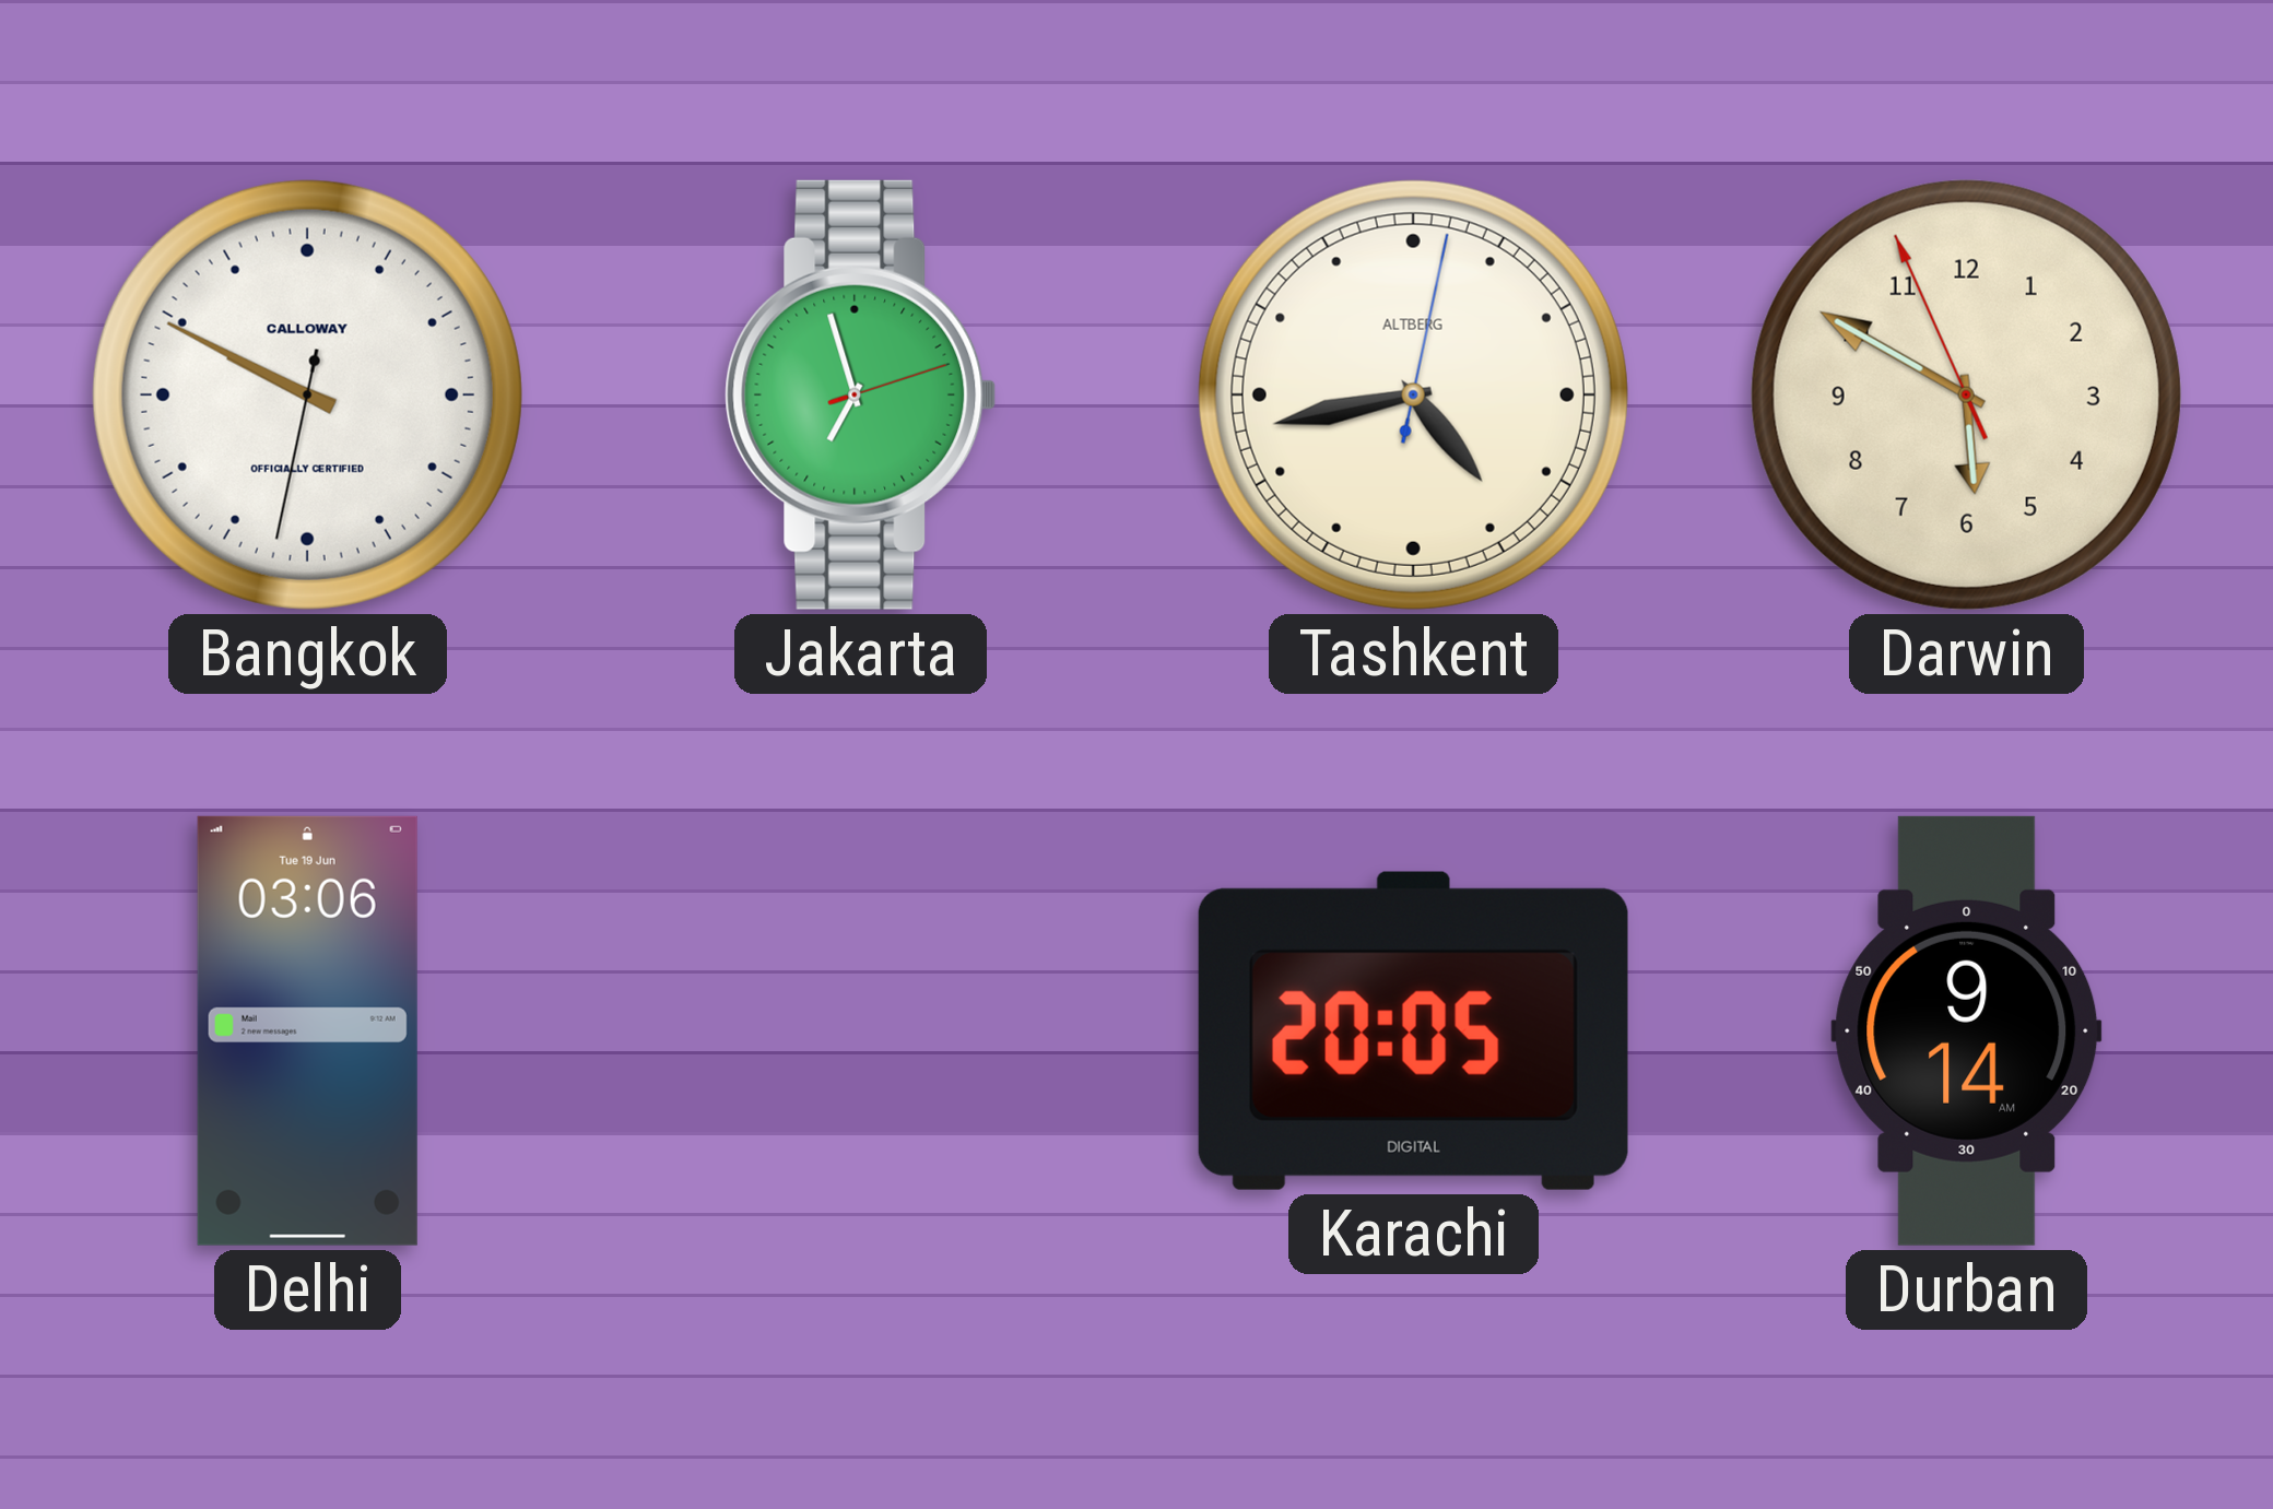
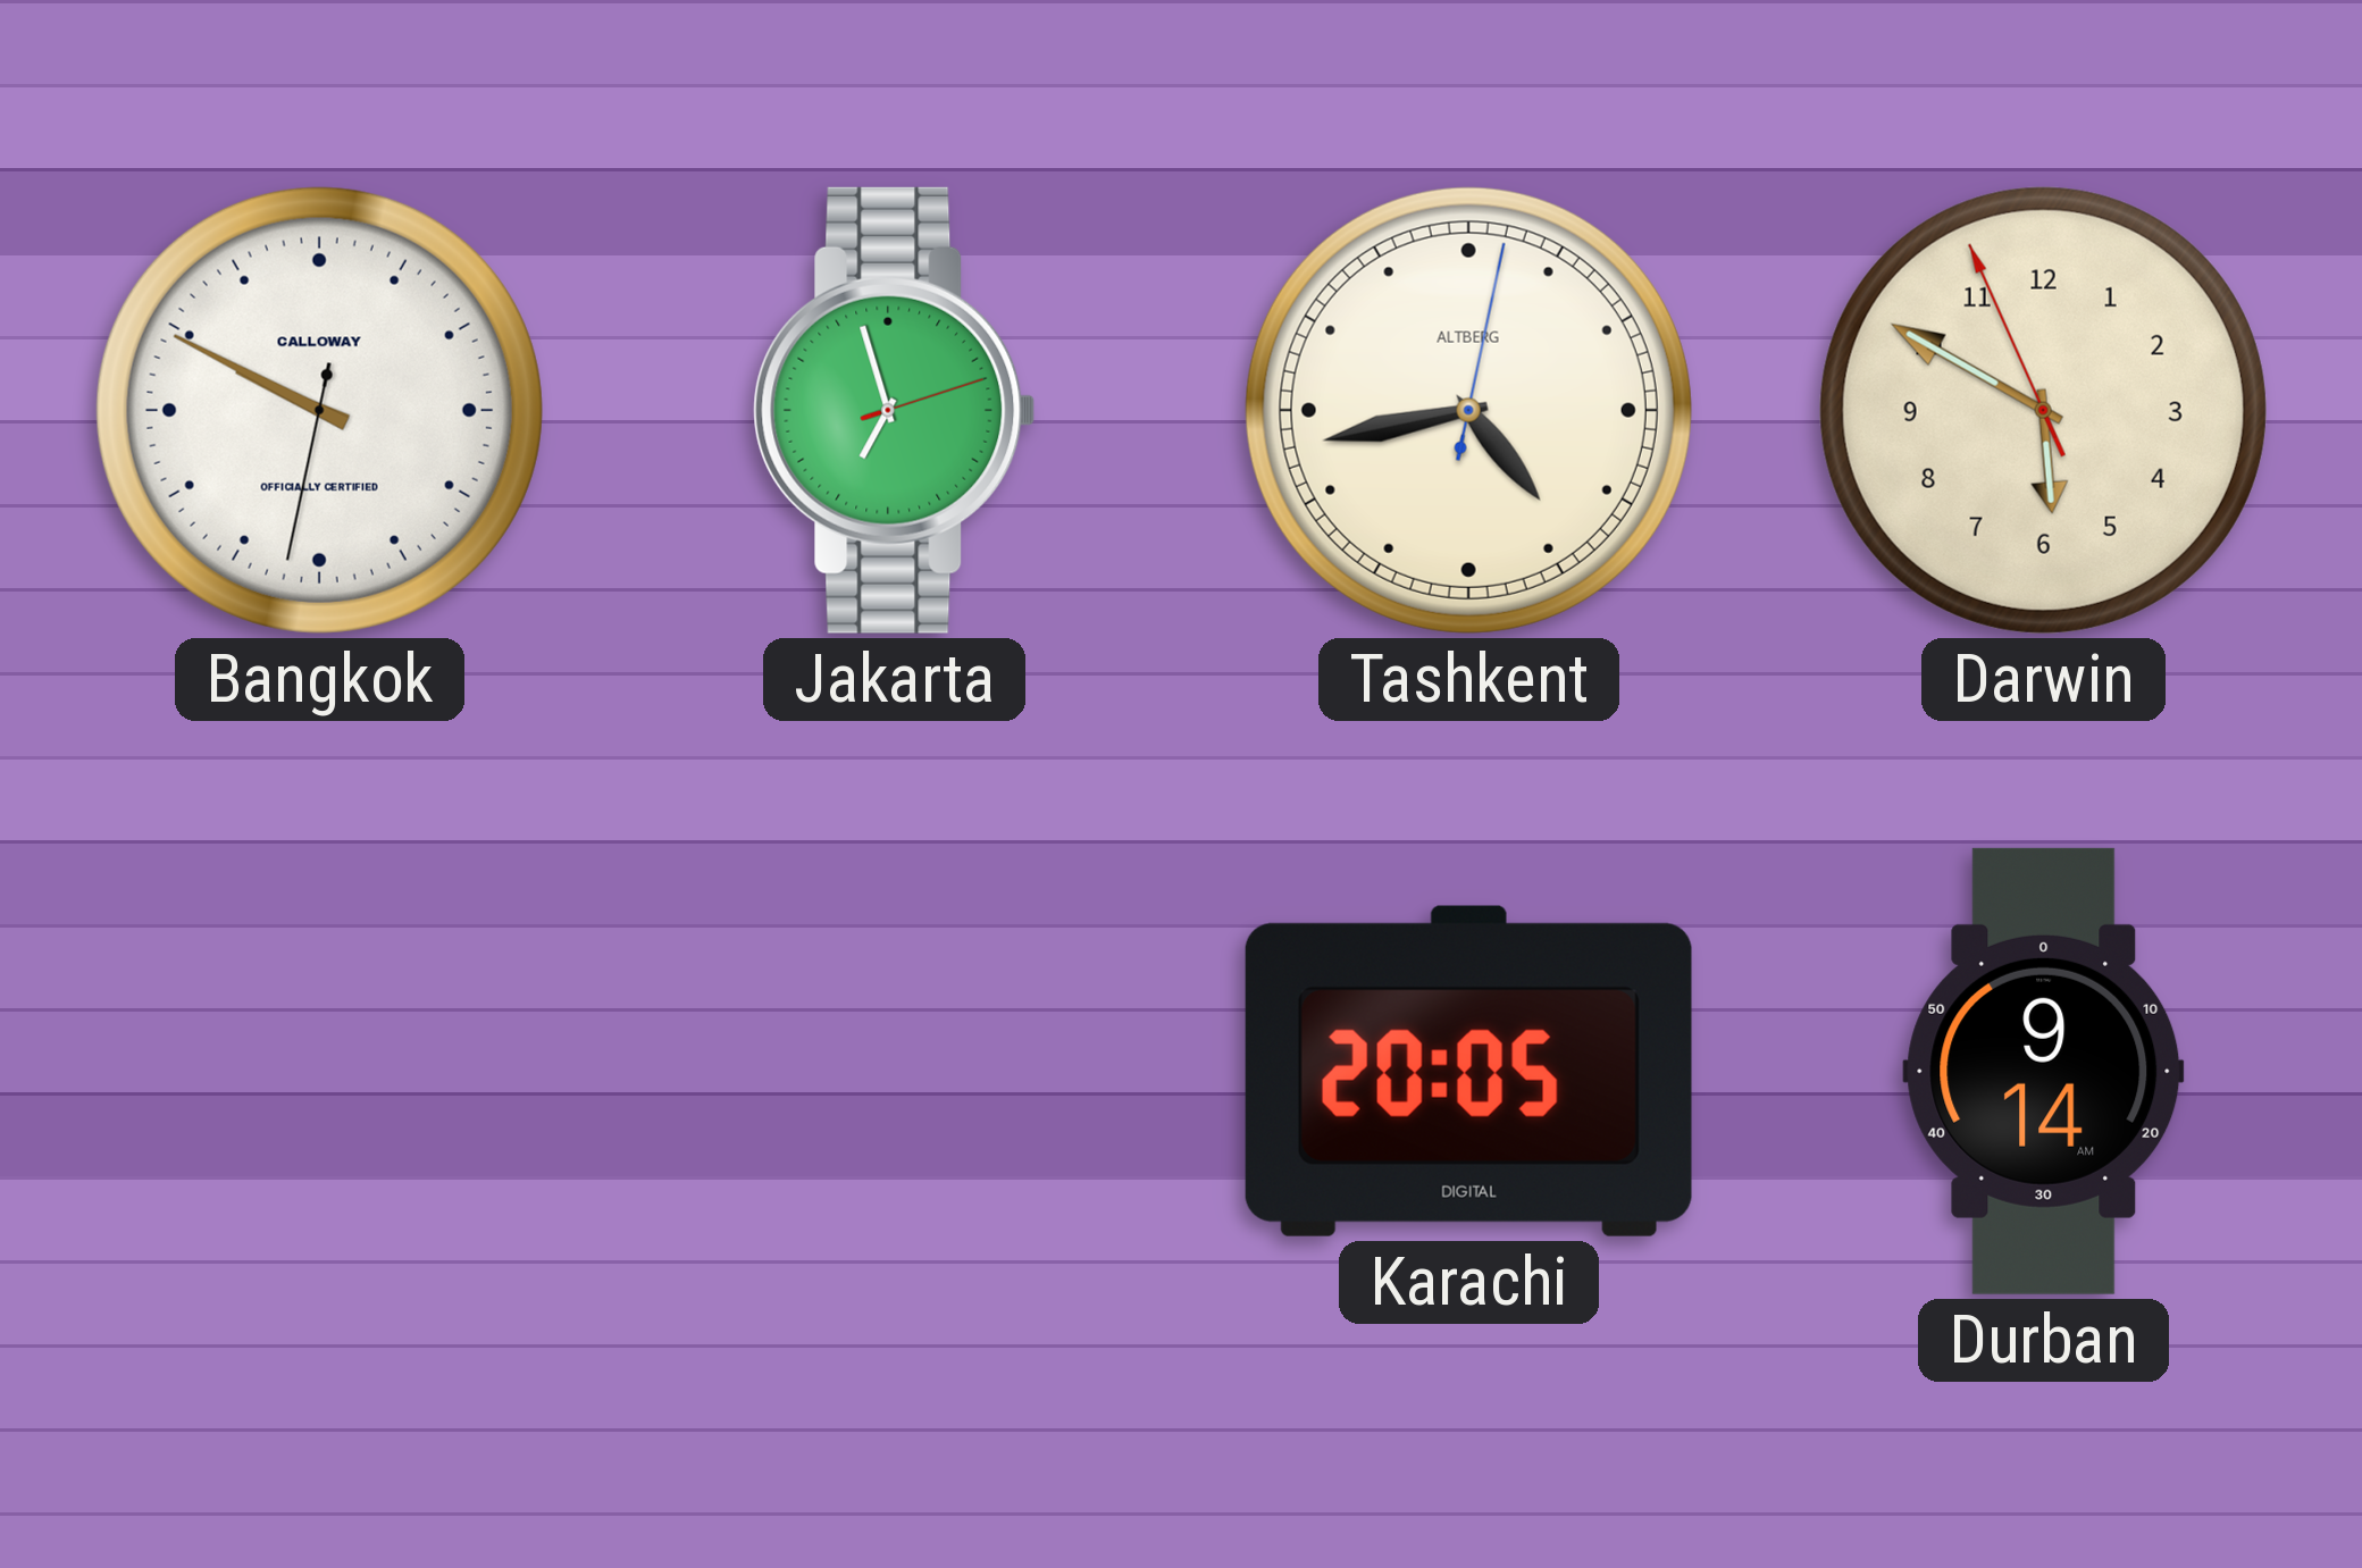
Delhi: 03:06 -> none (307, 1030)
